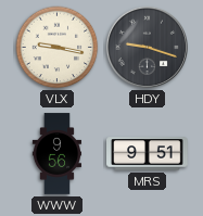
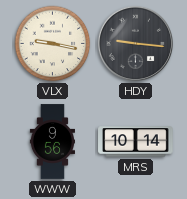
HDY: 9:18 -> 9:16 (135, 43)
MRS: 9:51 -> 10:14 (136, 142)
